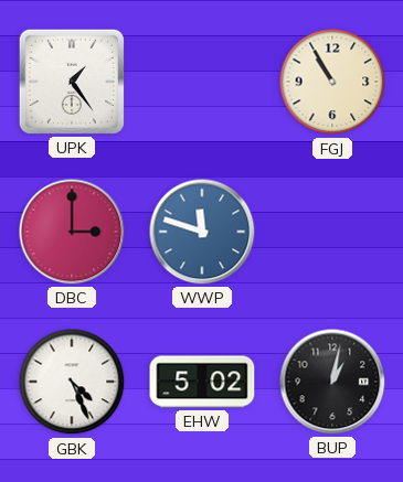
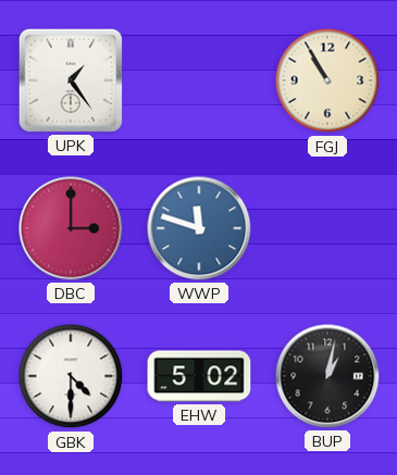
GBK: 4:26 -> 4:30 (71, 376)
